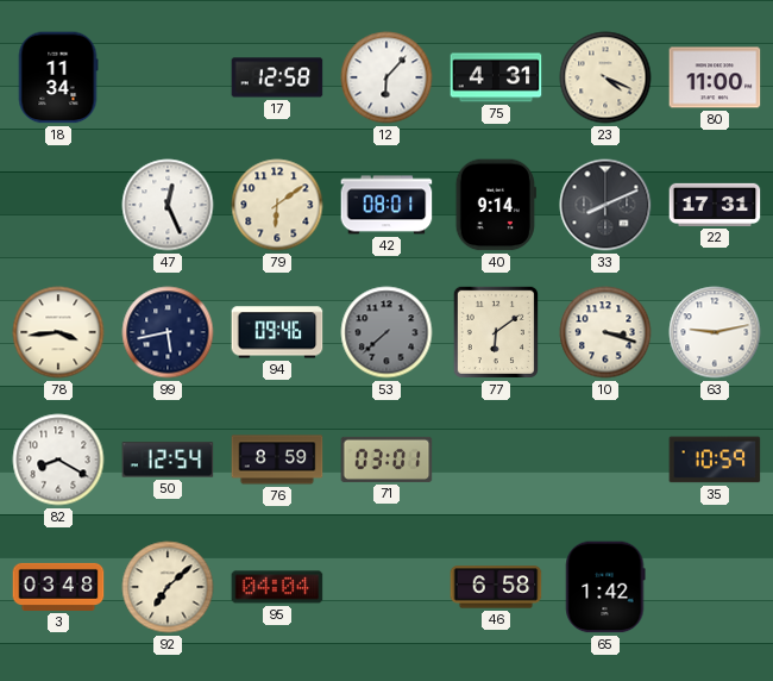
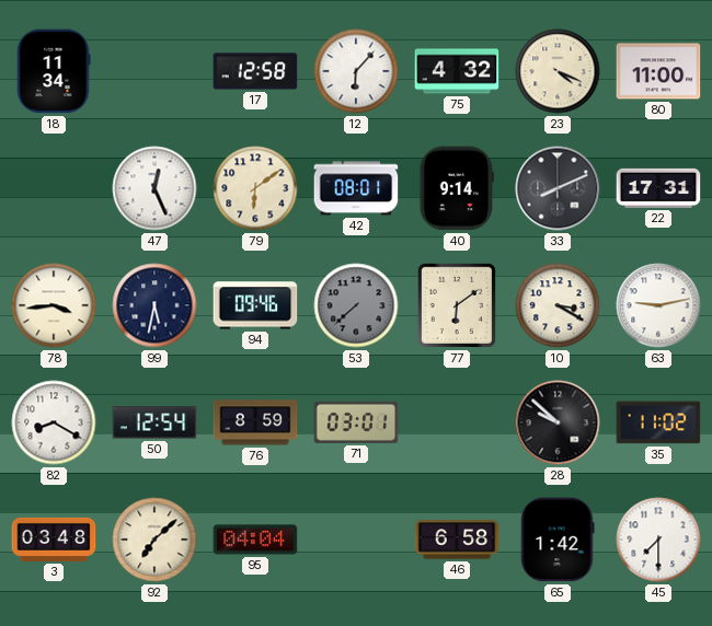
75: 4:31 -> 4:32 (457, 71)
99: 5:43 -> 5:32 (154, 305)
10: 3:18 -> 3:20 (558, 305)
28: none -> 9:52 (558, 422)
35: 10:59 -> 11:02 (658, 422)
45: none -> 7:30 (658, 540)
